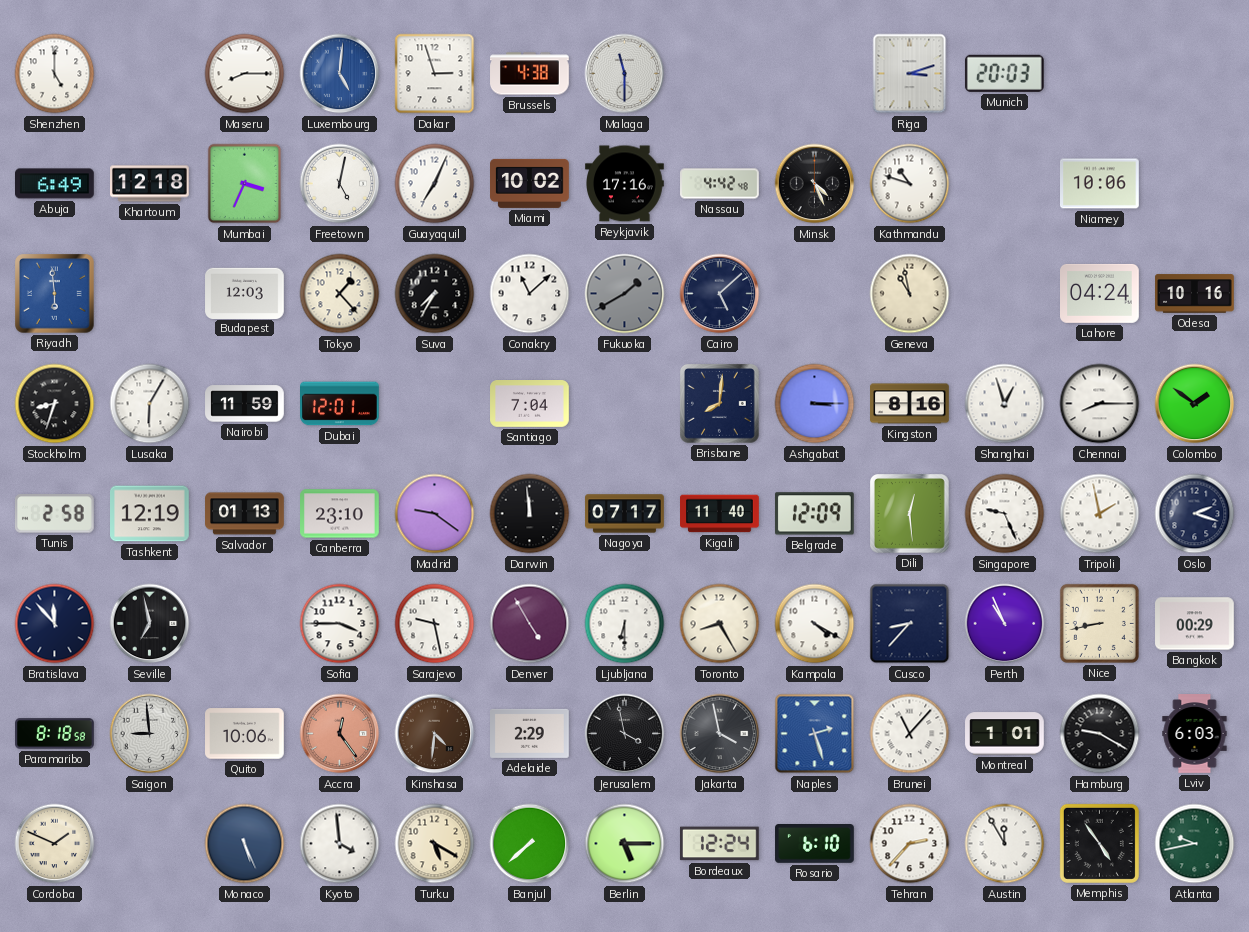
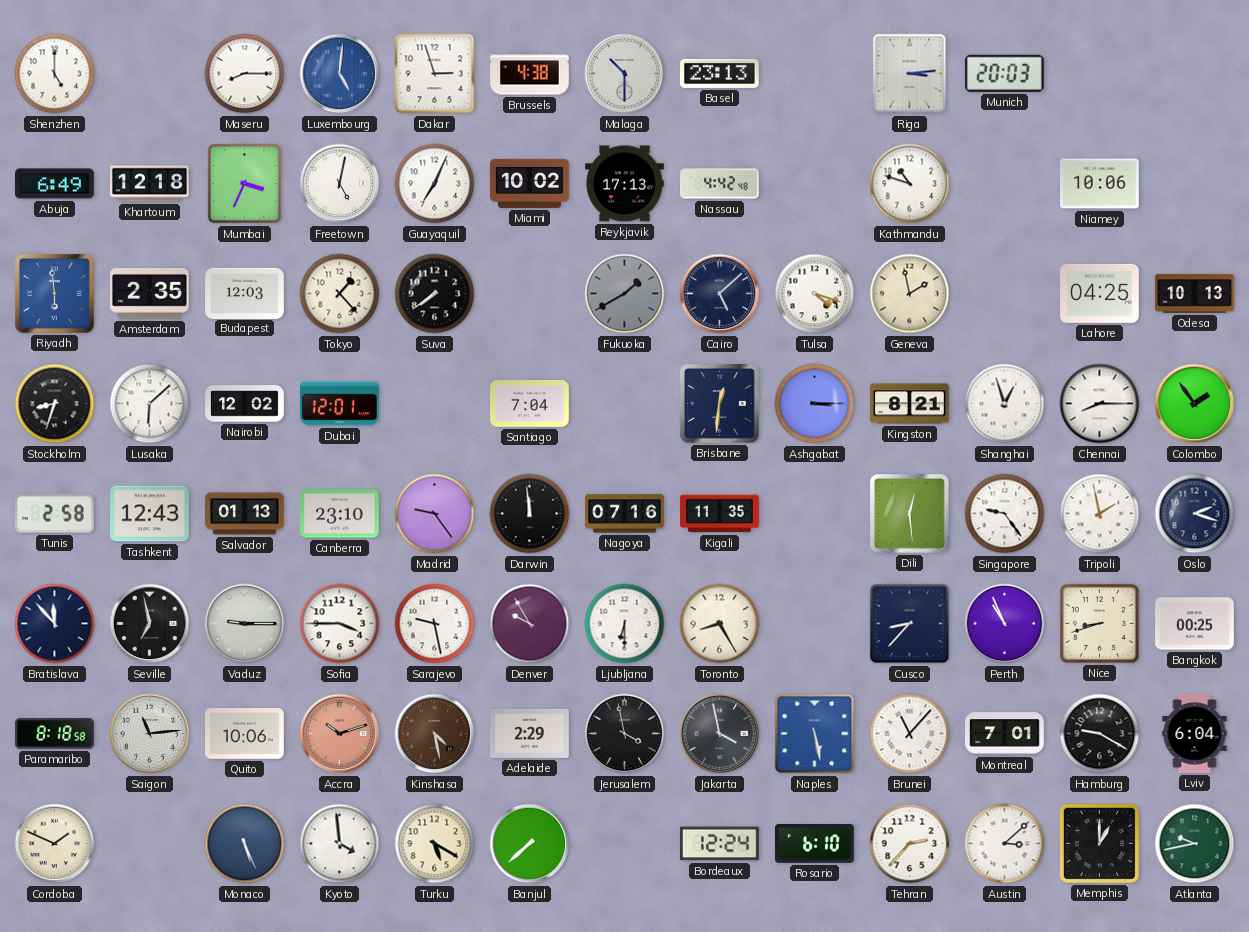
Malaga: 11:30 -> 10:30 (625, 74)
Basel: none -> 23:13 (720, 73)
Riga: 3:12 -> 3:14 (910, 74)
Reykjavik: 17:16 -> 17:13 (625, 184)
Minsk: 4:26 -> none (815, 184)
Amsterdam: none -> 2:35 (150, 294)
Suva: 7:35 -> 7:39 (435, 294)
Conakry: 11:08 -> none (530, 294)
Tulsa: none -> 4:18 (815, 294)
Geneva: 10:58 -> 1:58 (910, 294)
Lahore: 04:24 -> 04:25 (1100, 293)
Odesa: 10:16 -> 10:13 (1195, 294)
Lusaka: 6:05 -> 6:08 (150, 404)
Nairobi: 11:59 -> 12:02 (245, 404)
Brisbane: 8:01 -> 12:31 (720, 404)
Kingston: 8:16 -> 8:21 (910, 404)
Colombo: 1:51 -> 1:54 (1195, 404)
Tashkent: 12:19 -> 12:43 (150, 514)
Madrid: 9:21 -> 9:24 (435, 514)
Nagoya: 07:17 -> 07:16 (625, 514)
Kigali: 11:40 -> 11:35 (720, 514)
Belgrade: 12:09 -> none (814, 514)
Singapore: 9:26 -> 9:24 (1005, 514)
Vaduz: none -> 9:15 (245, 624)
Denver: 4:55 -> 9:55 (530, 624)
Kampala: 4:20 -> none (815, 624)
Nice: 8:43 -> 8:42 (1099, 623)
Bangkok: 00:29 -> 00:25 (1195, 624)
Saigon: 8:59 -> 11:14 (150, 734)
Accra: 12:24 -> 10:12 (340, 734)
Kinshasa: 4:31 -> 4:28 (435, 734)
Naples: 2:27 -> 5:28 (815, 734)
Montreal: 1:01 -> 7:01 (1005, 734)
Lviv: 6:03 -> 6:04 (1195, 734)
Berlin: 5:15 -> none (625, 844)
Austin: 11:55 -> 3:08 (1005, 844)
Memphis: 4:54 -> 1:00 (1099, 843)
